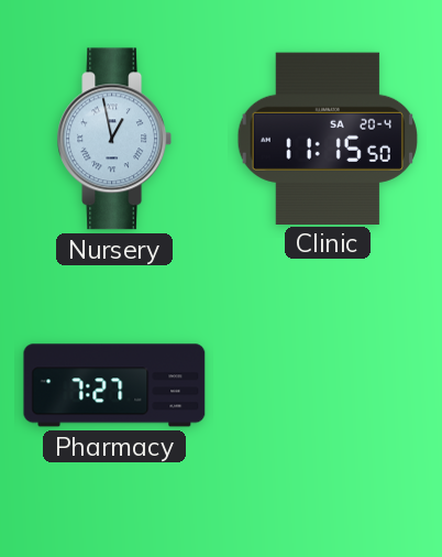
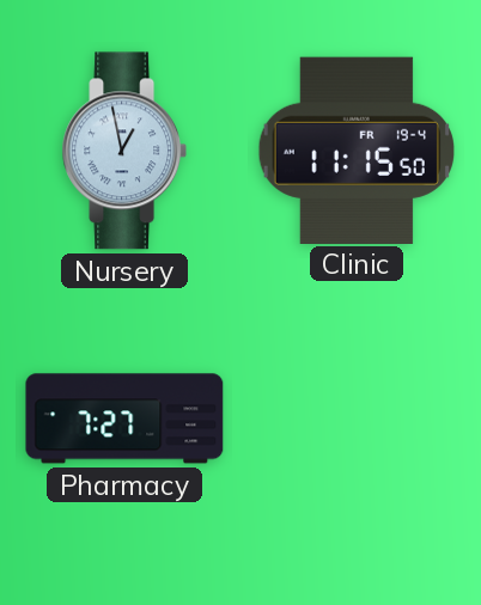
Clinic date: SA 20-4 -> FR 19-4 (357, 149)
